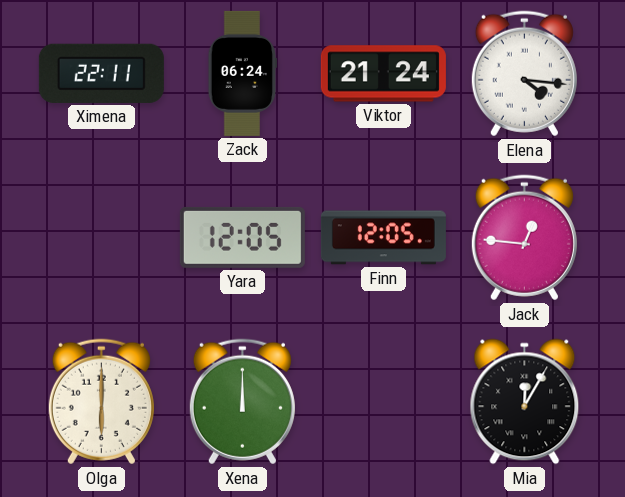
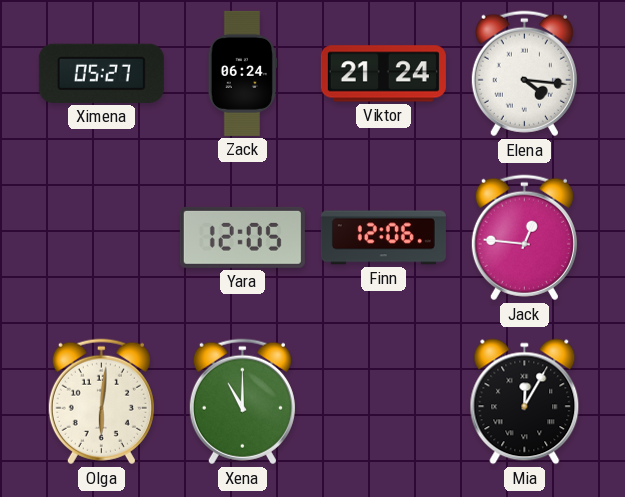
Ximena: 22:11 -> 05:27 (101, 73)
Finn: 12:05 -> 12:06 (383, 238)
Olga: 6:00 -> 6:01 (101, 402)
Xena: 12:00 -> 11:00 (242, 402)
